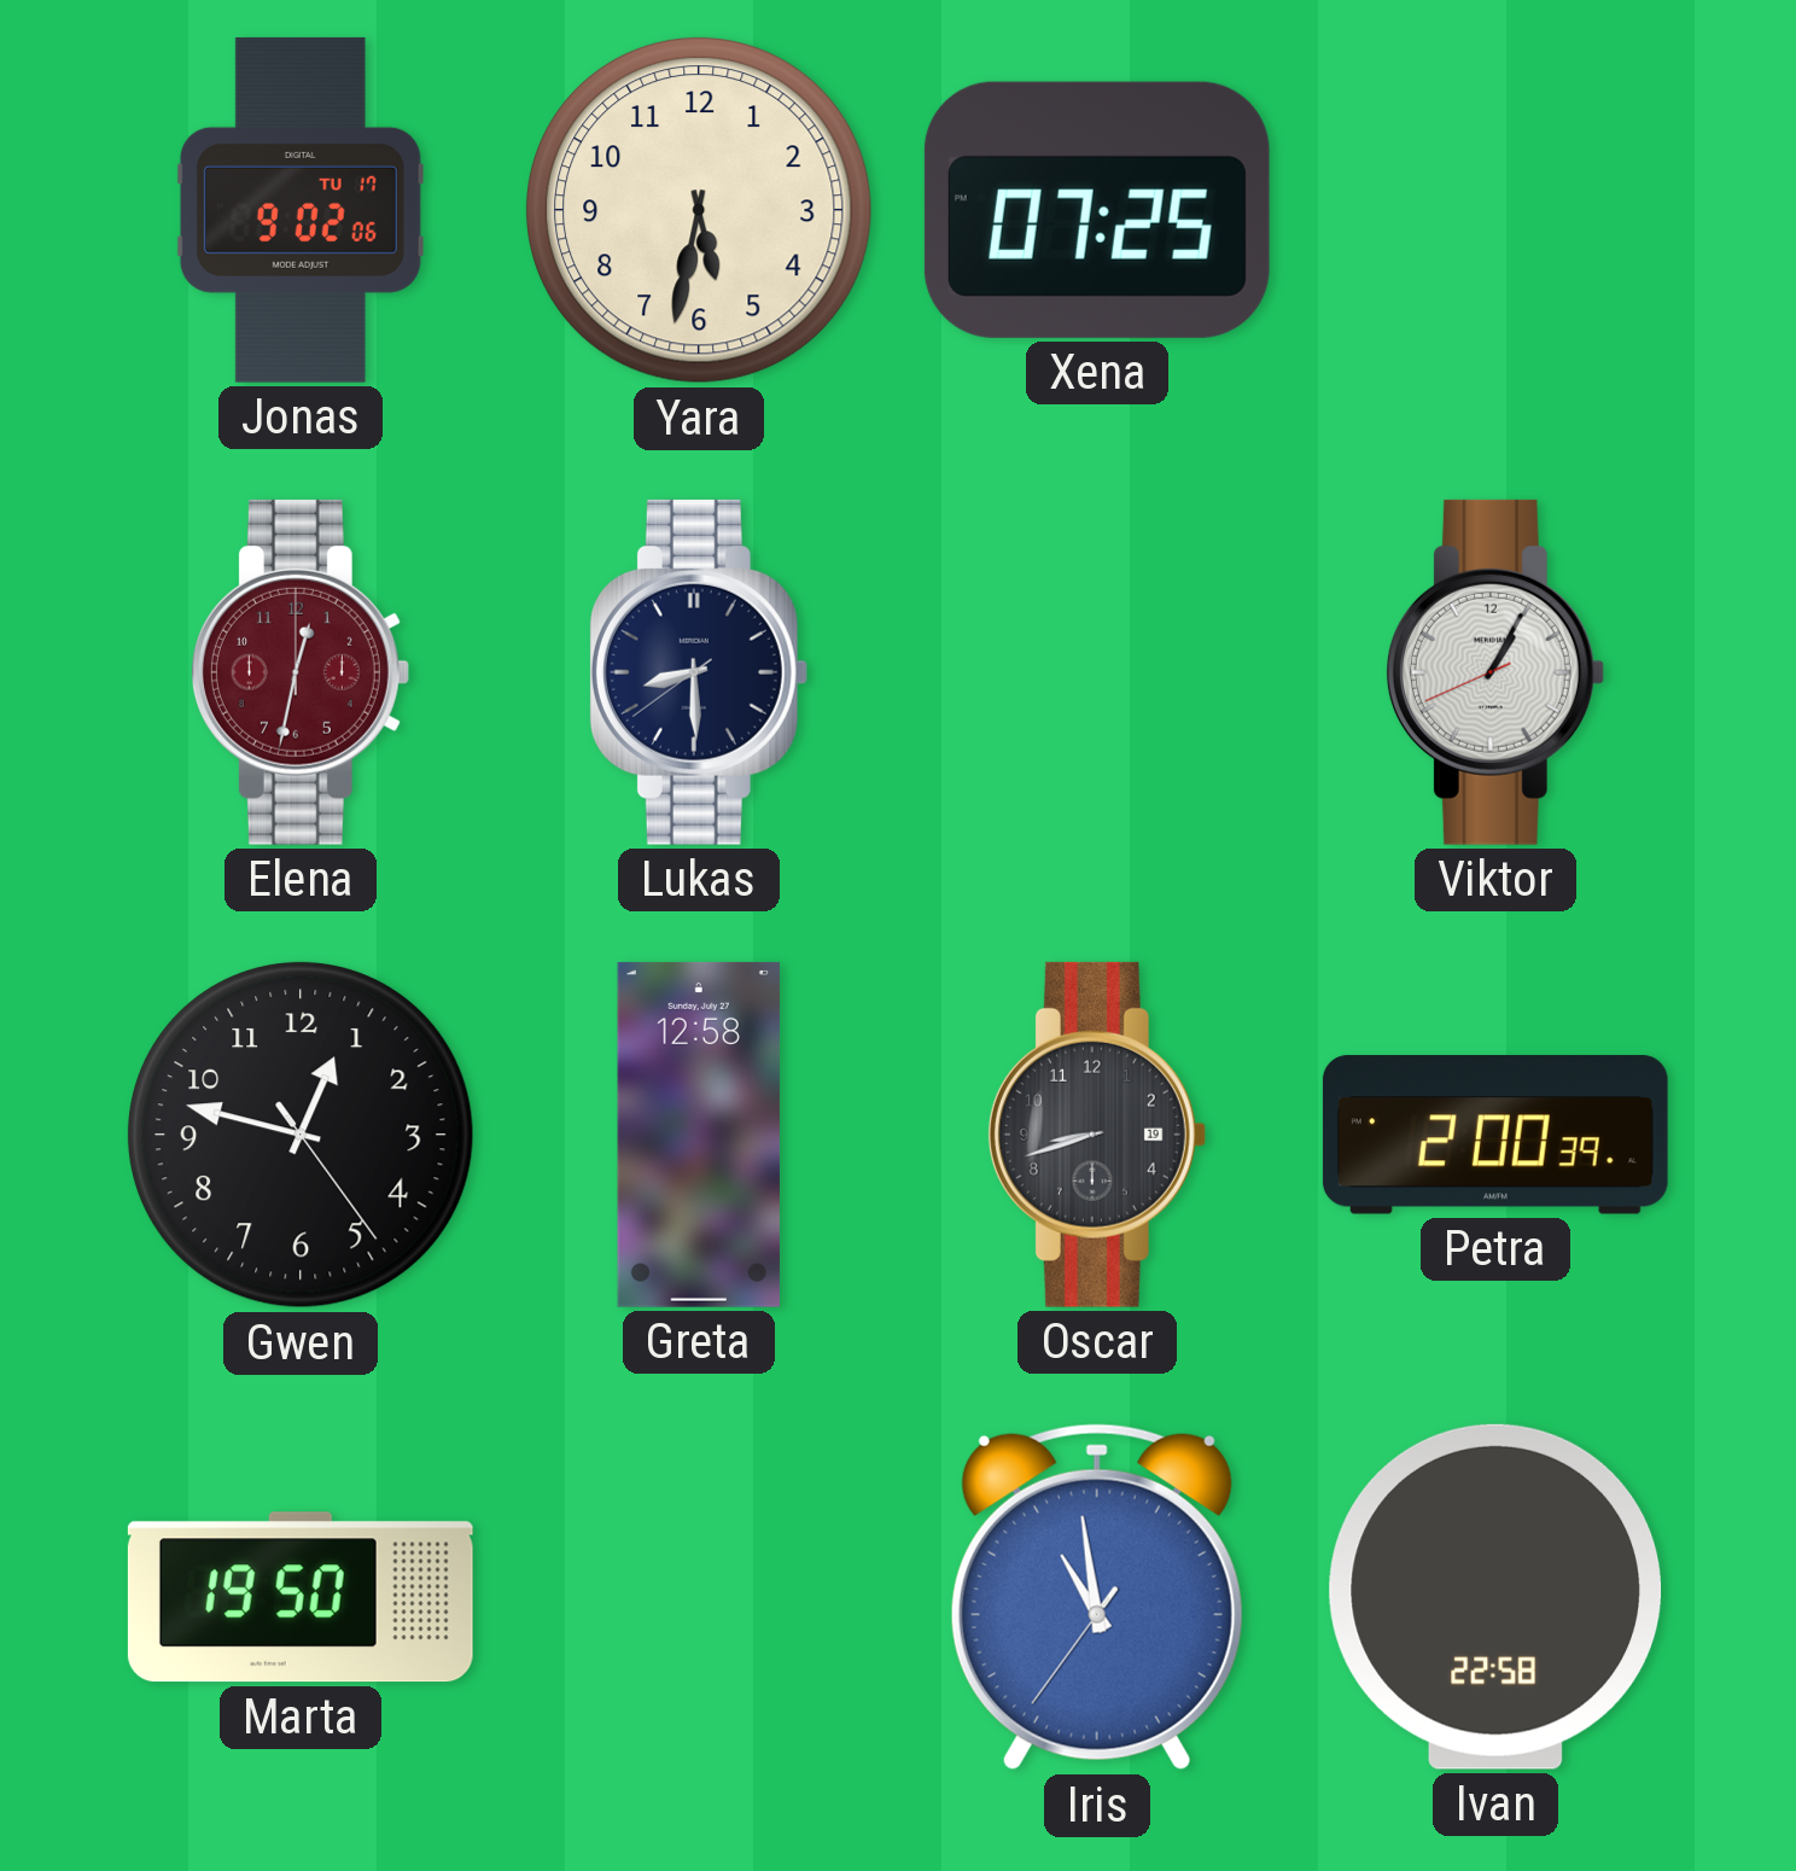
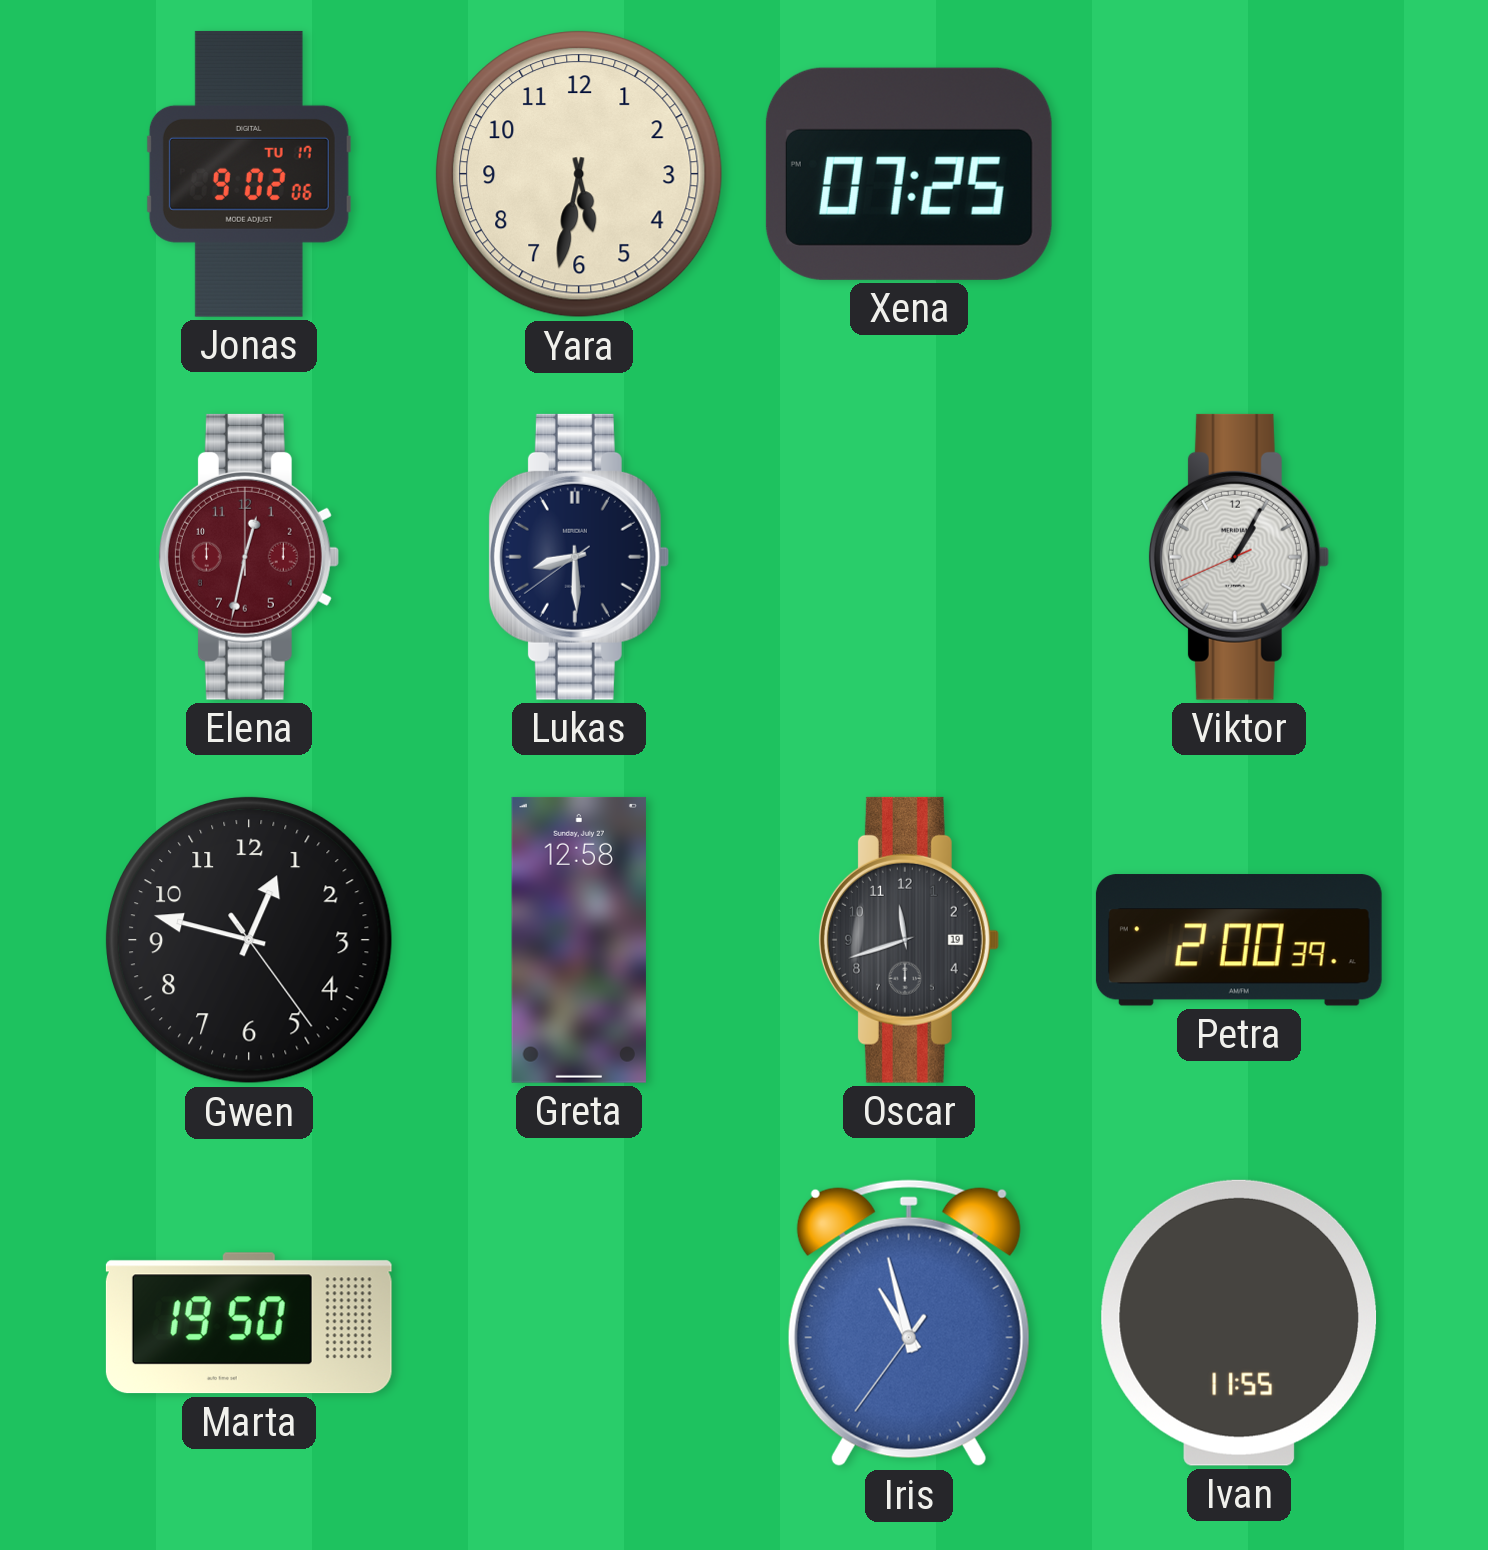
Oscar: 8:42 -> 11:42 (908, 940)
Iris: 10:58 -> 10:57 (909, 1323)
Ivan: 22:58 -> 11:55 (1239, 1323)
